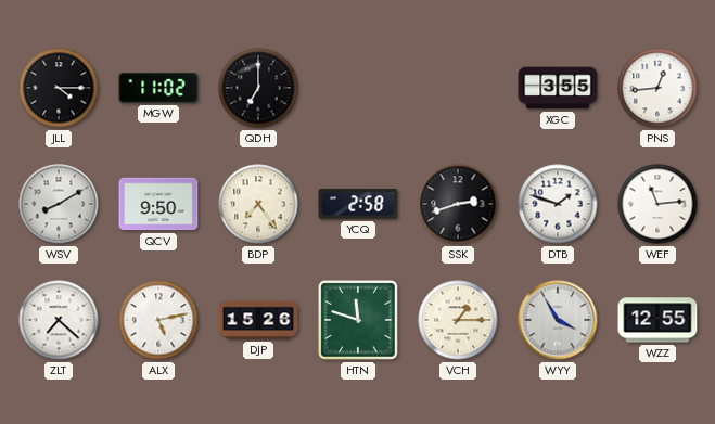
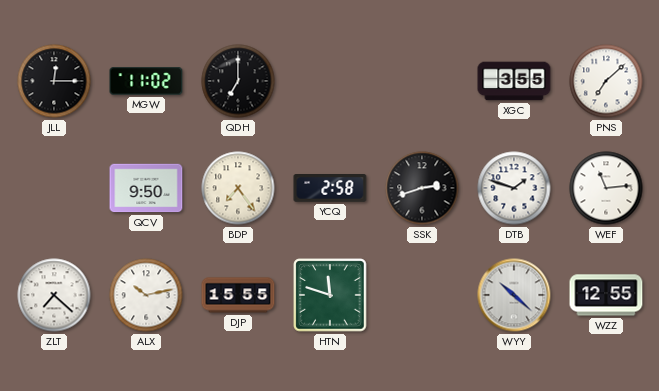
JLL: 4:15 -> 12:15 (54, 81)
PNS: 12:44 -> 7:08 (606, 81)
WSV: 8:10 -> none (59, 204)
ALX: 5:13 -> 10:13 (146, 295)
DJP: 15:26 -> 15:55 (238, 295)
VCH: 1:15 -> none (458, 320)
WYY: 3:55 -> 10:22 (514, 295)
